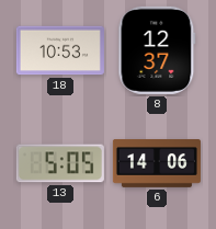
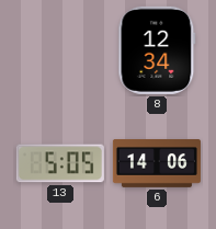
18: 10:53 -> none (60, 50)
8: 12:37 -> 12:34 (157, 50)
